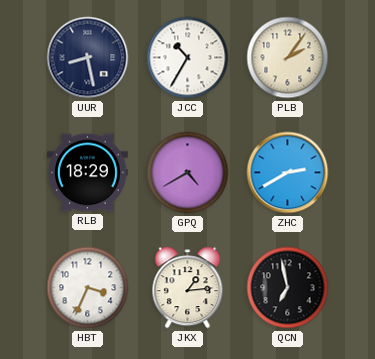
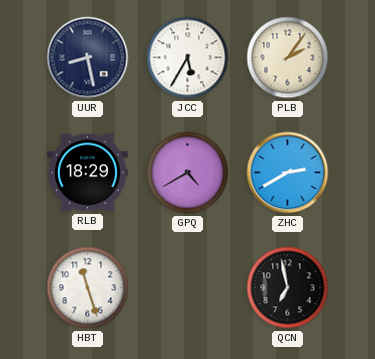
JCC: 10:35 -> 5:35 (188, 58)
HBT: 3:34 -> 11:27 (88, 288)
JKX: 1:14 -> none (188, 288)
